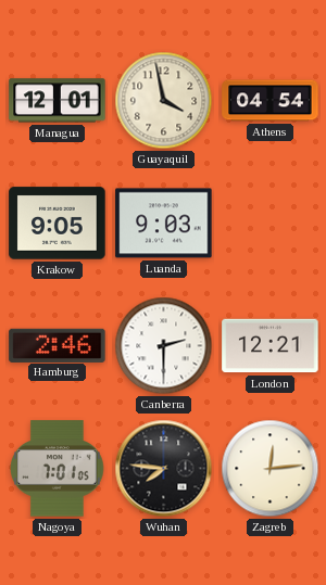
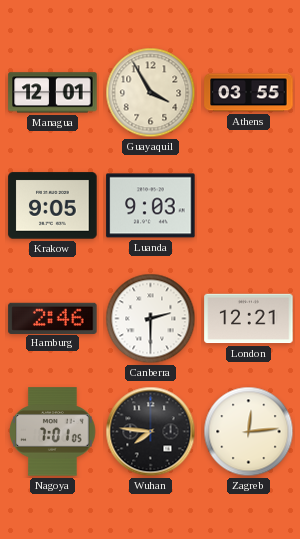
Guayaquil: 3:58 -> 3:55 (151, 93)
Athens: 04:54 -> 03:55 (249, 93)
